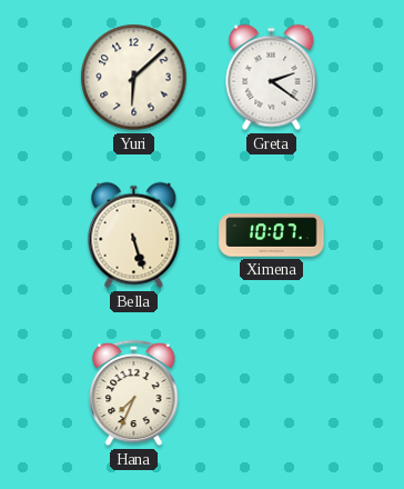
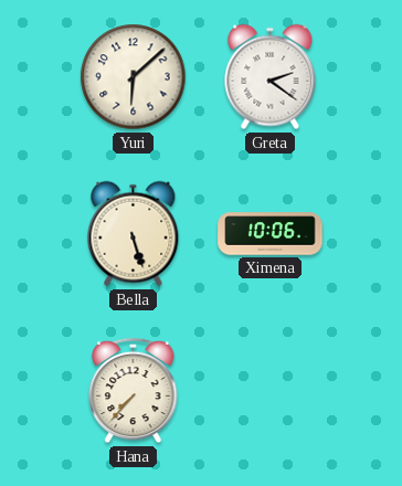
Ximena: 10:07 -> 10:06 (271, 234)
Hana: 7:34 -> 7:37 (134, 391)
